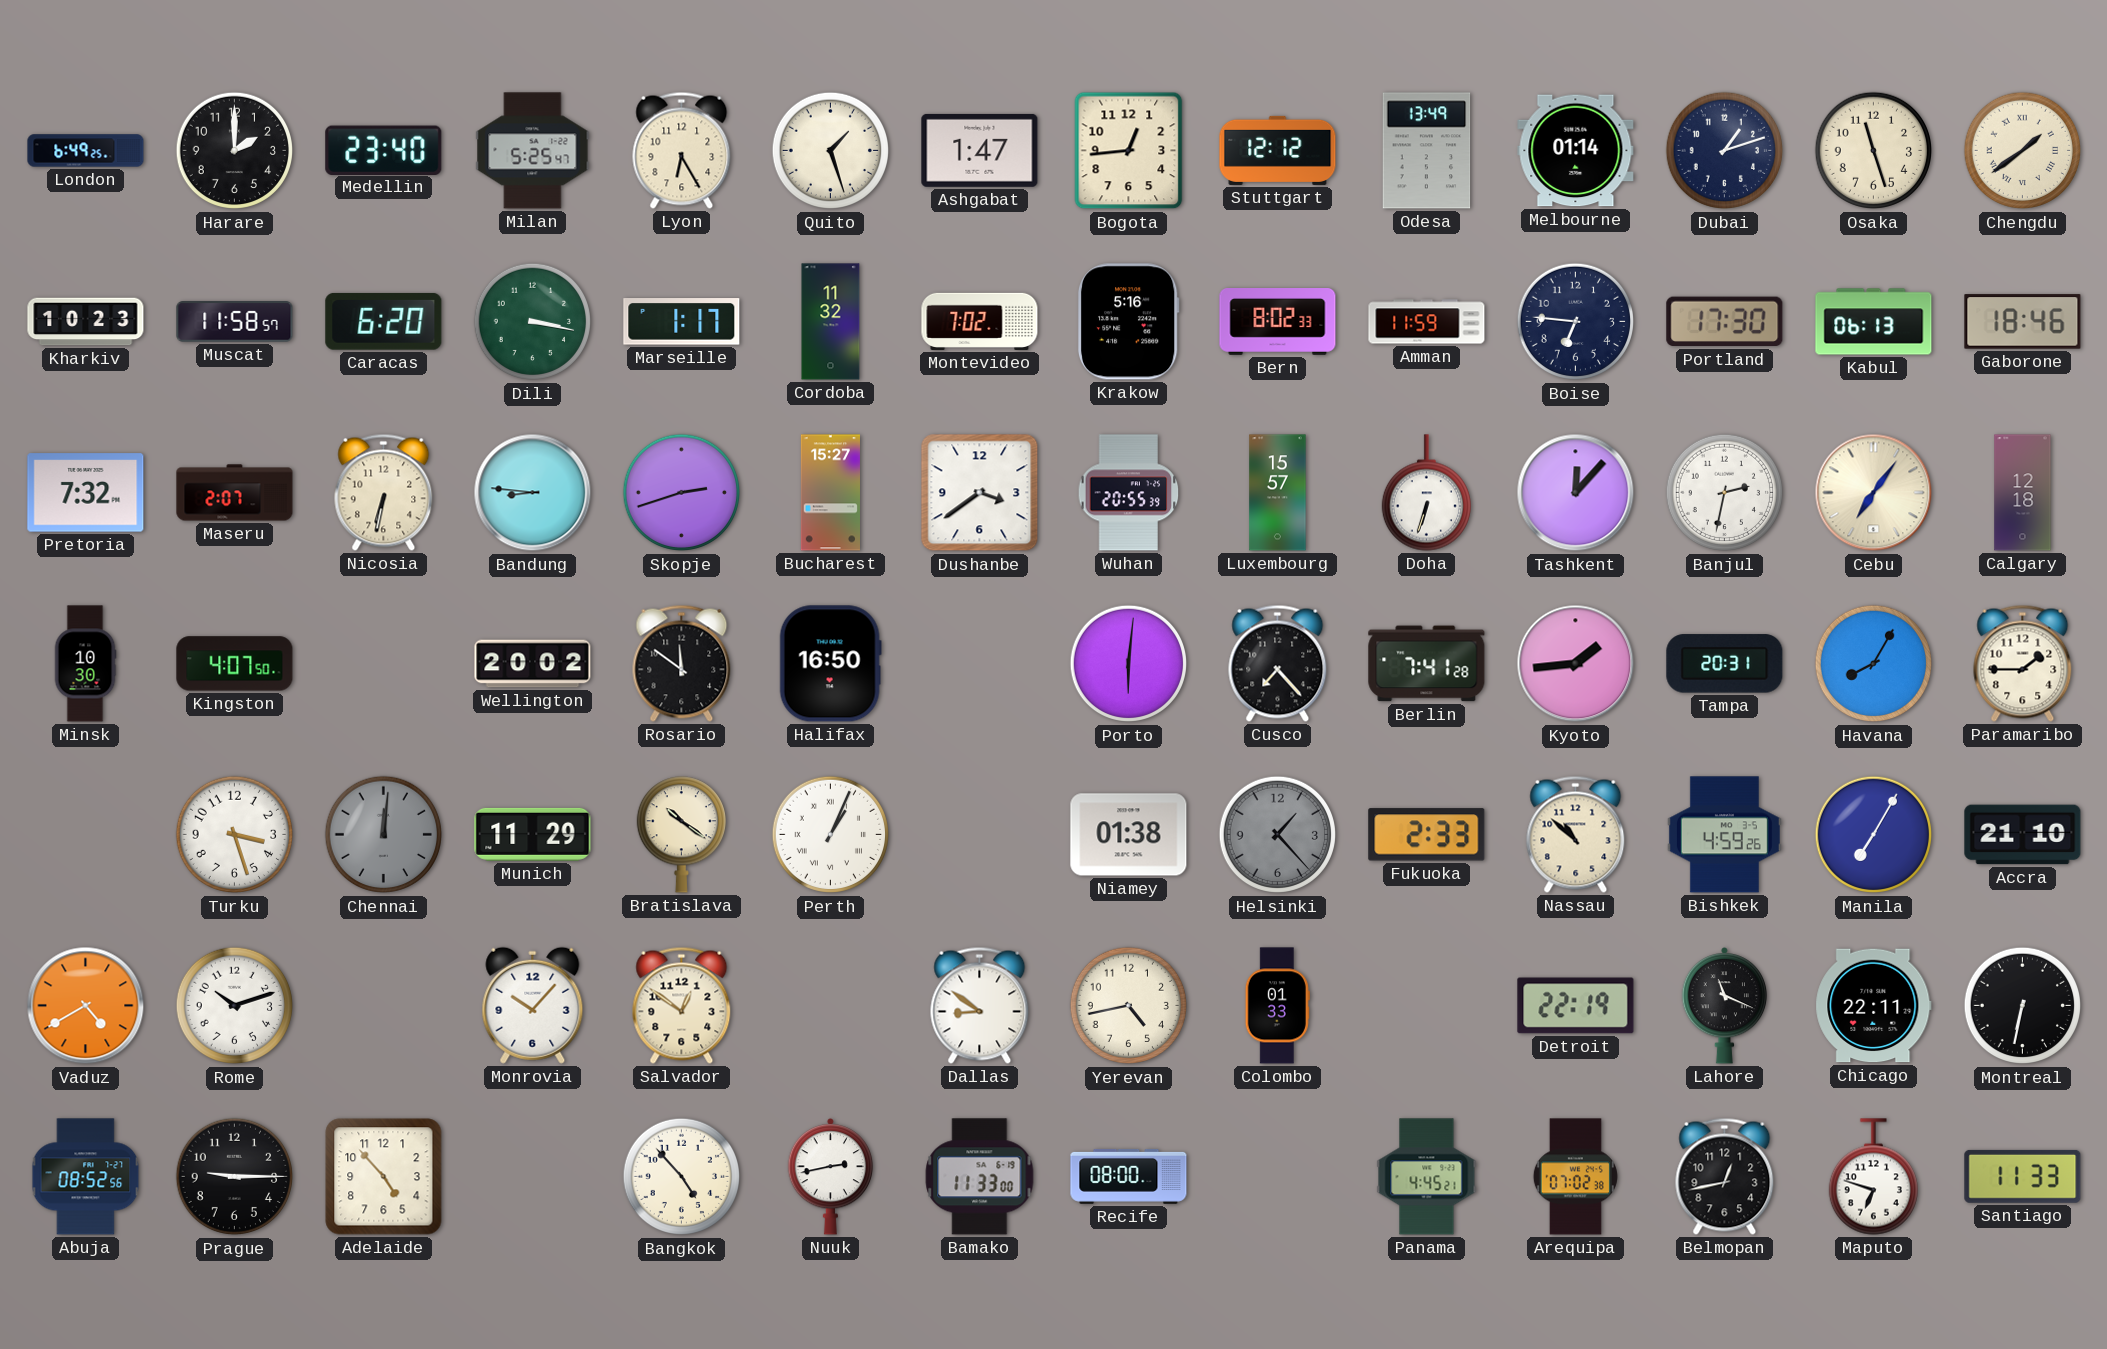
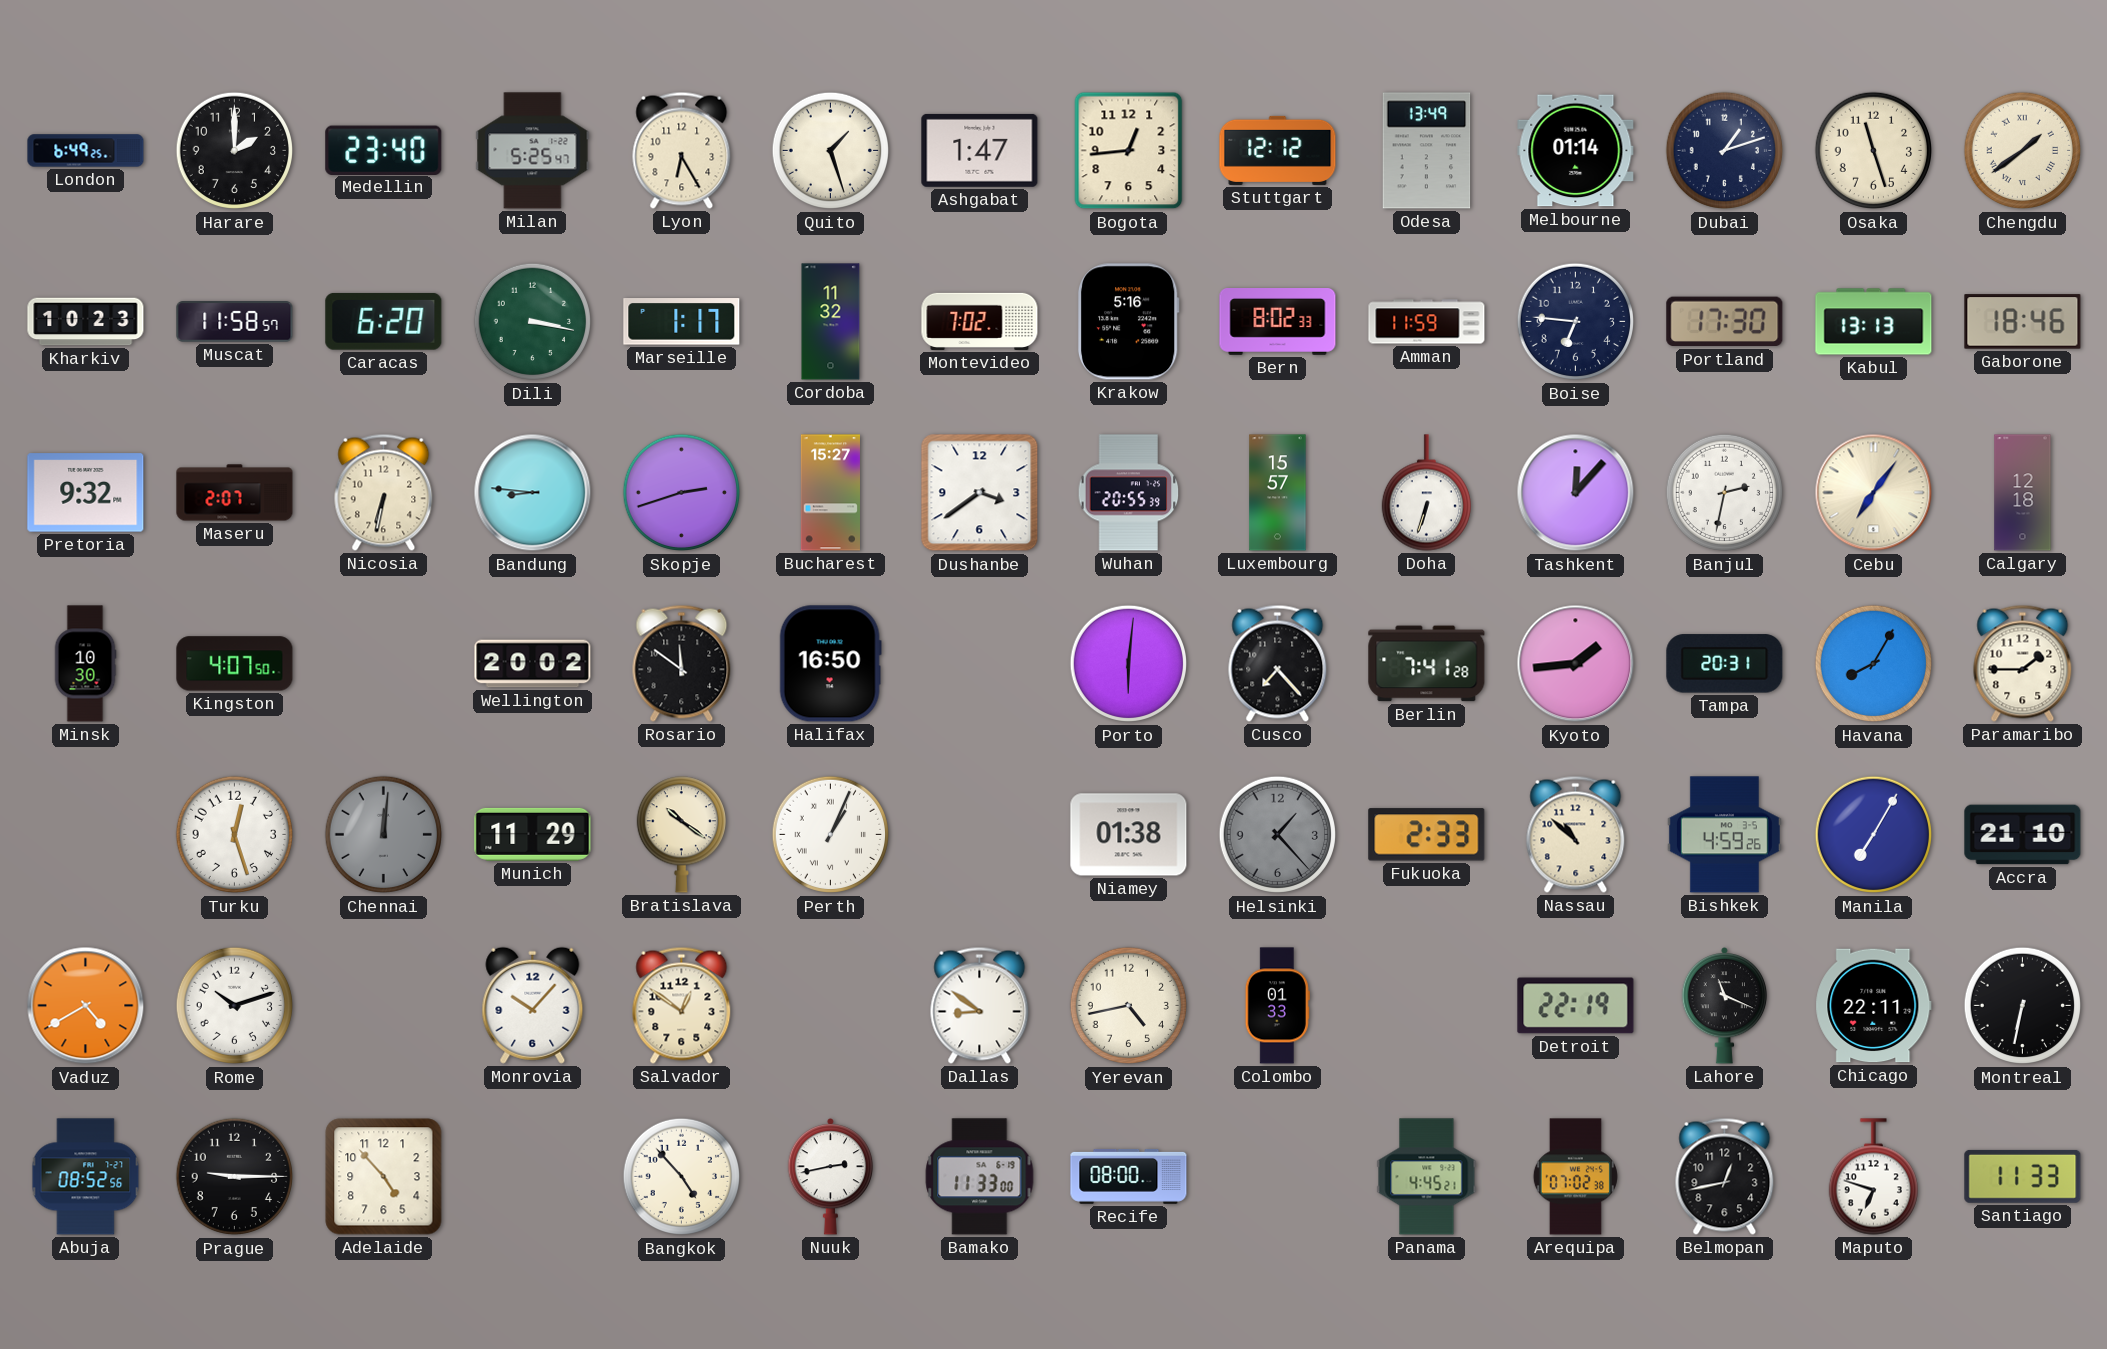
Kabul: 06:13 -> 13:13 (1874, 322)
Pretoria: 7:32 -> 9:32 (86, 493)
Turku: 3:27 -> 12:27 (235, 835)
